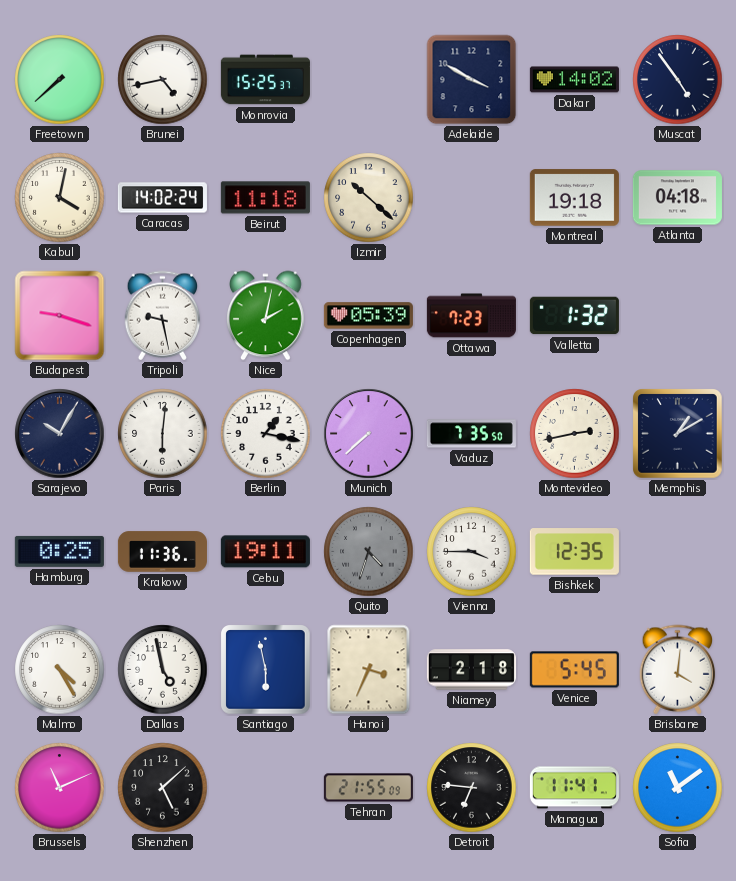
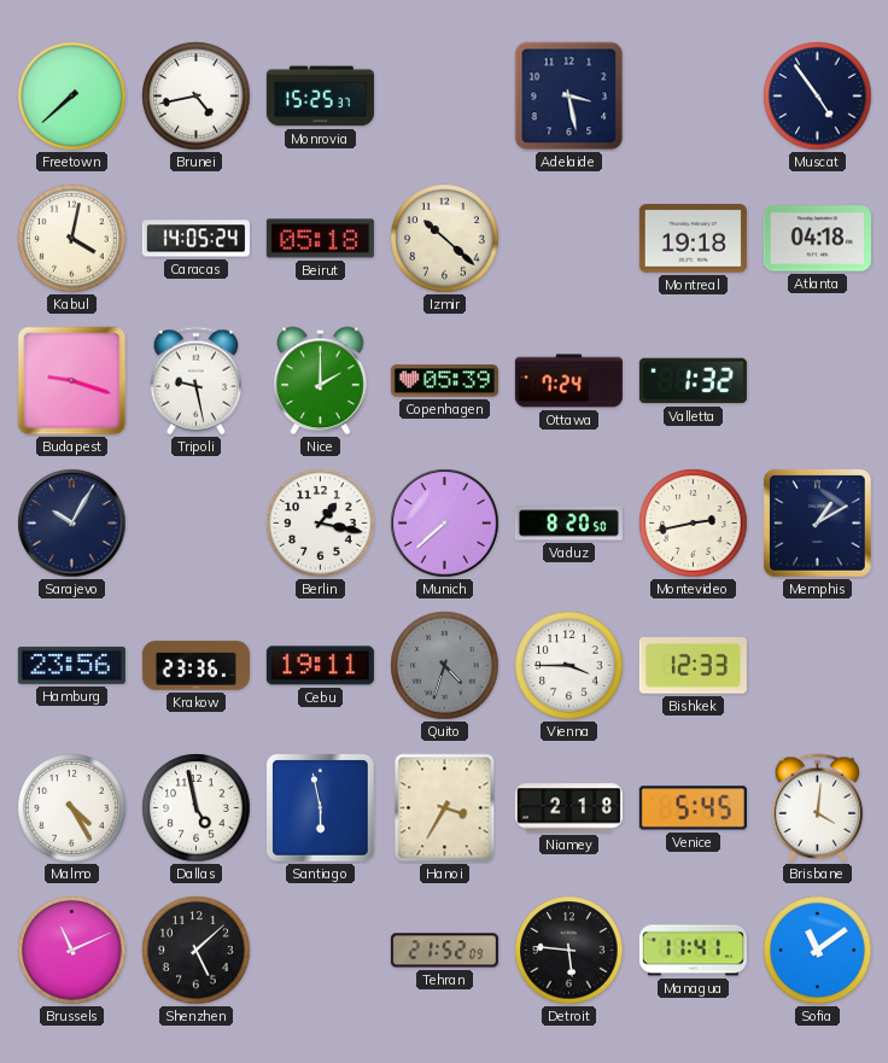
Adelaide: 3:50 -> 3:28 (569, 97)
Dakar: 14:02 -> none (574, 80)
Caracas: 14:02 -> 14:05 (195, 239)
Beirut: 11:18 -> 05:18 (320, 239)
Nice: 2:02 -> 2:00 (321, 381)
Ottawa: 7:23 -> 7:24 (568, 381)
Paris: 6:01 -> none (163, 434)
Vaduz: 7:35 -> 8:20 (568, 524)
Hamburg: 0:25 -> 23:56 (71, 665)
Krakow: 11:36 -> 23:36 (195, 666)
Bishkek: 12:35 -> 12:33 (693, 666)
Hanoi: 3:34 -> 3:35 (445, 808)
Tehran: 21:55 -> 21:52 (444, 951)
Detroit: 6:46 -> 5:46 (569, 951)
